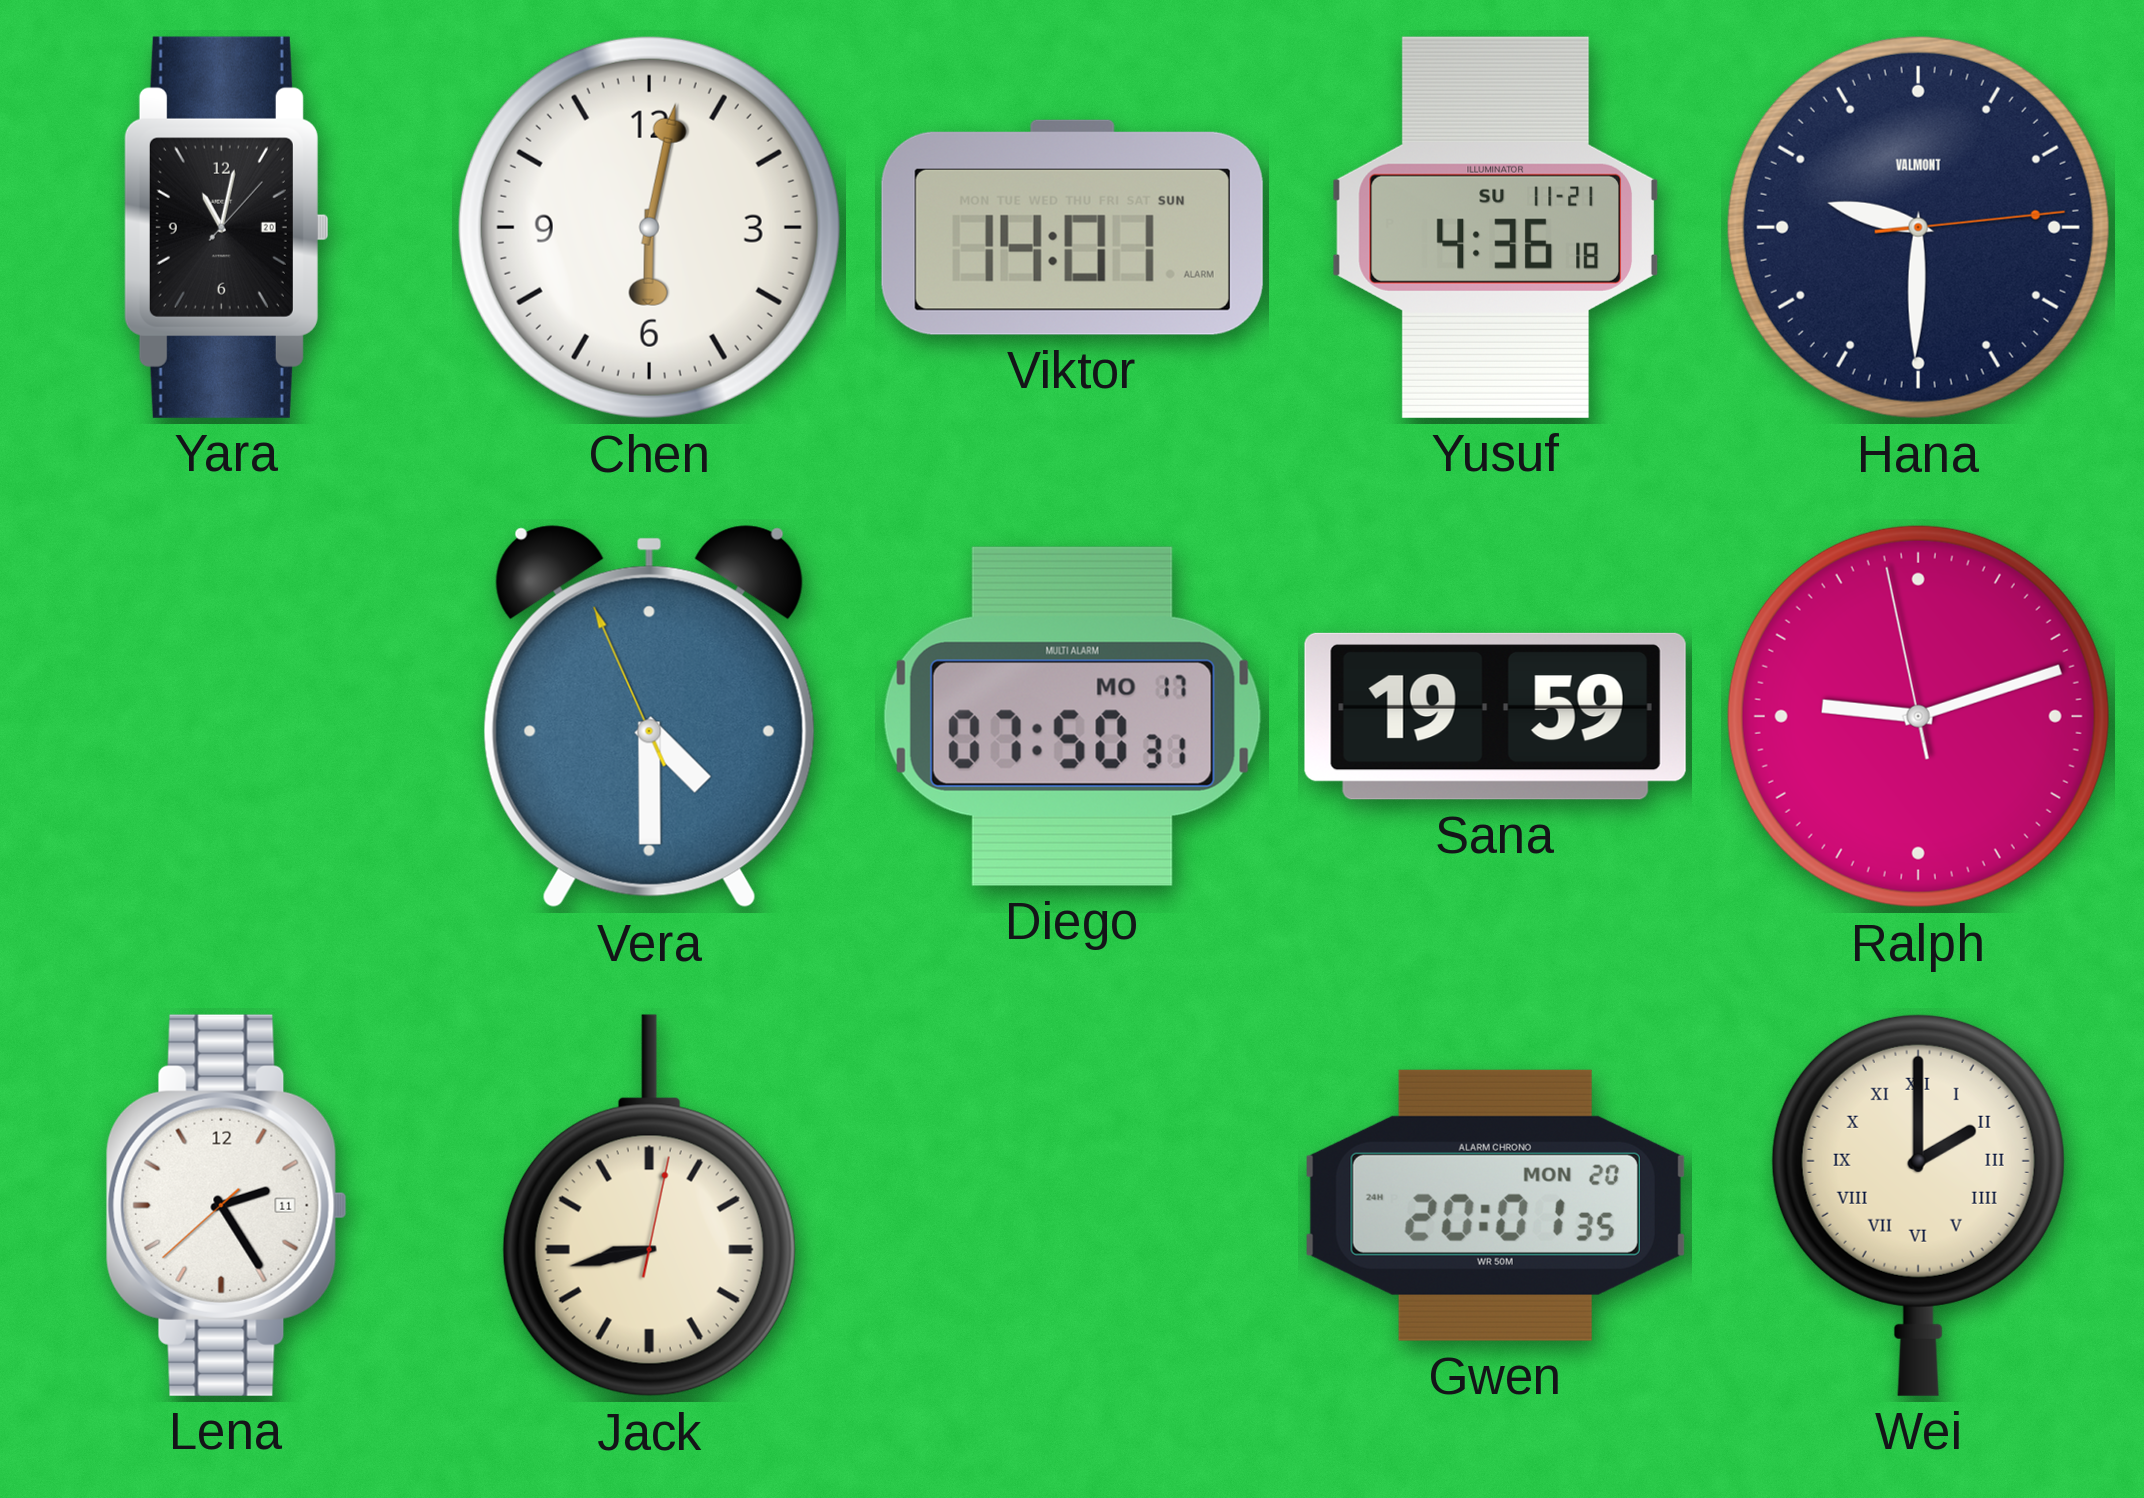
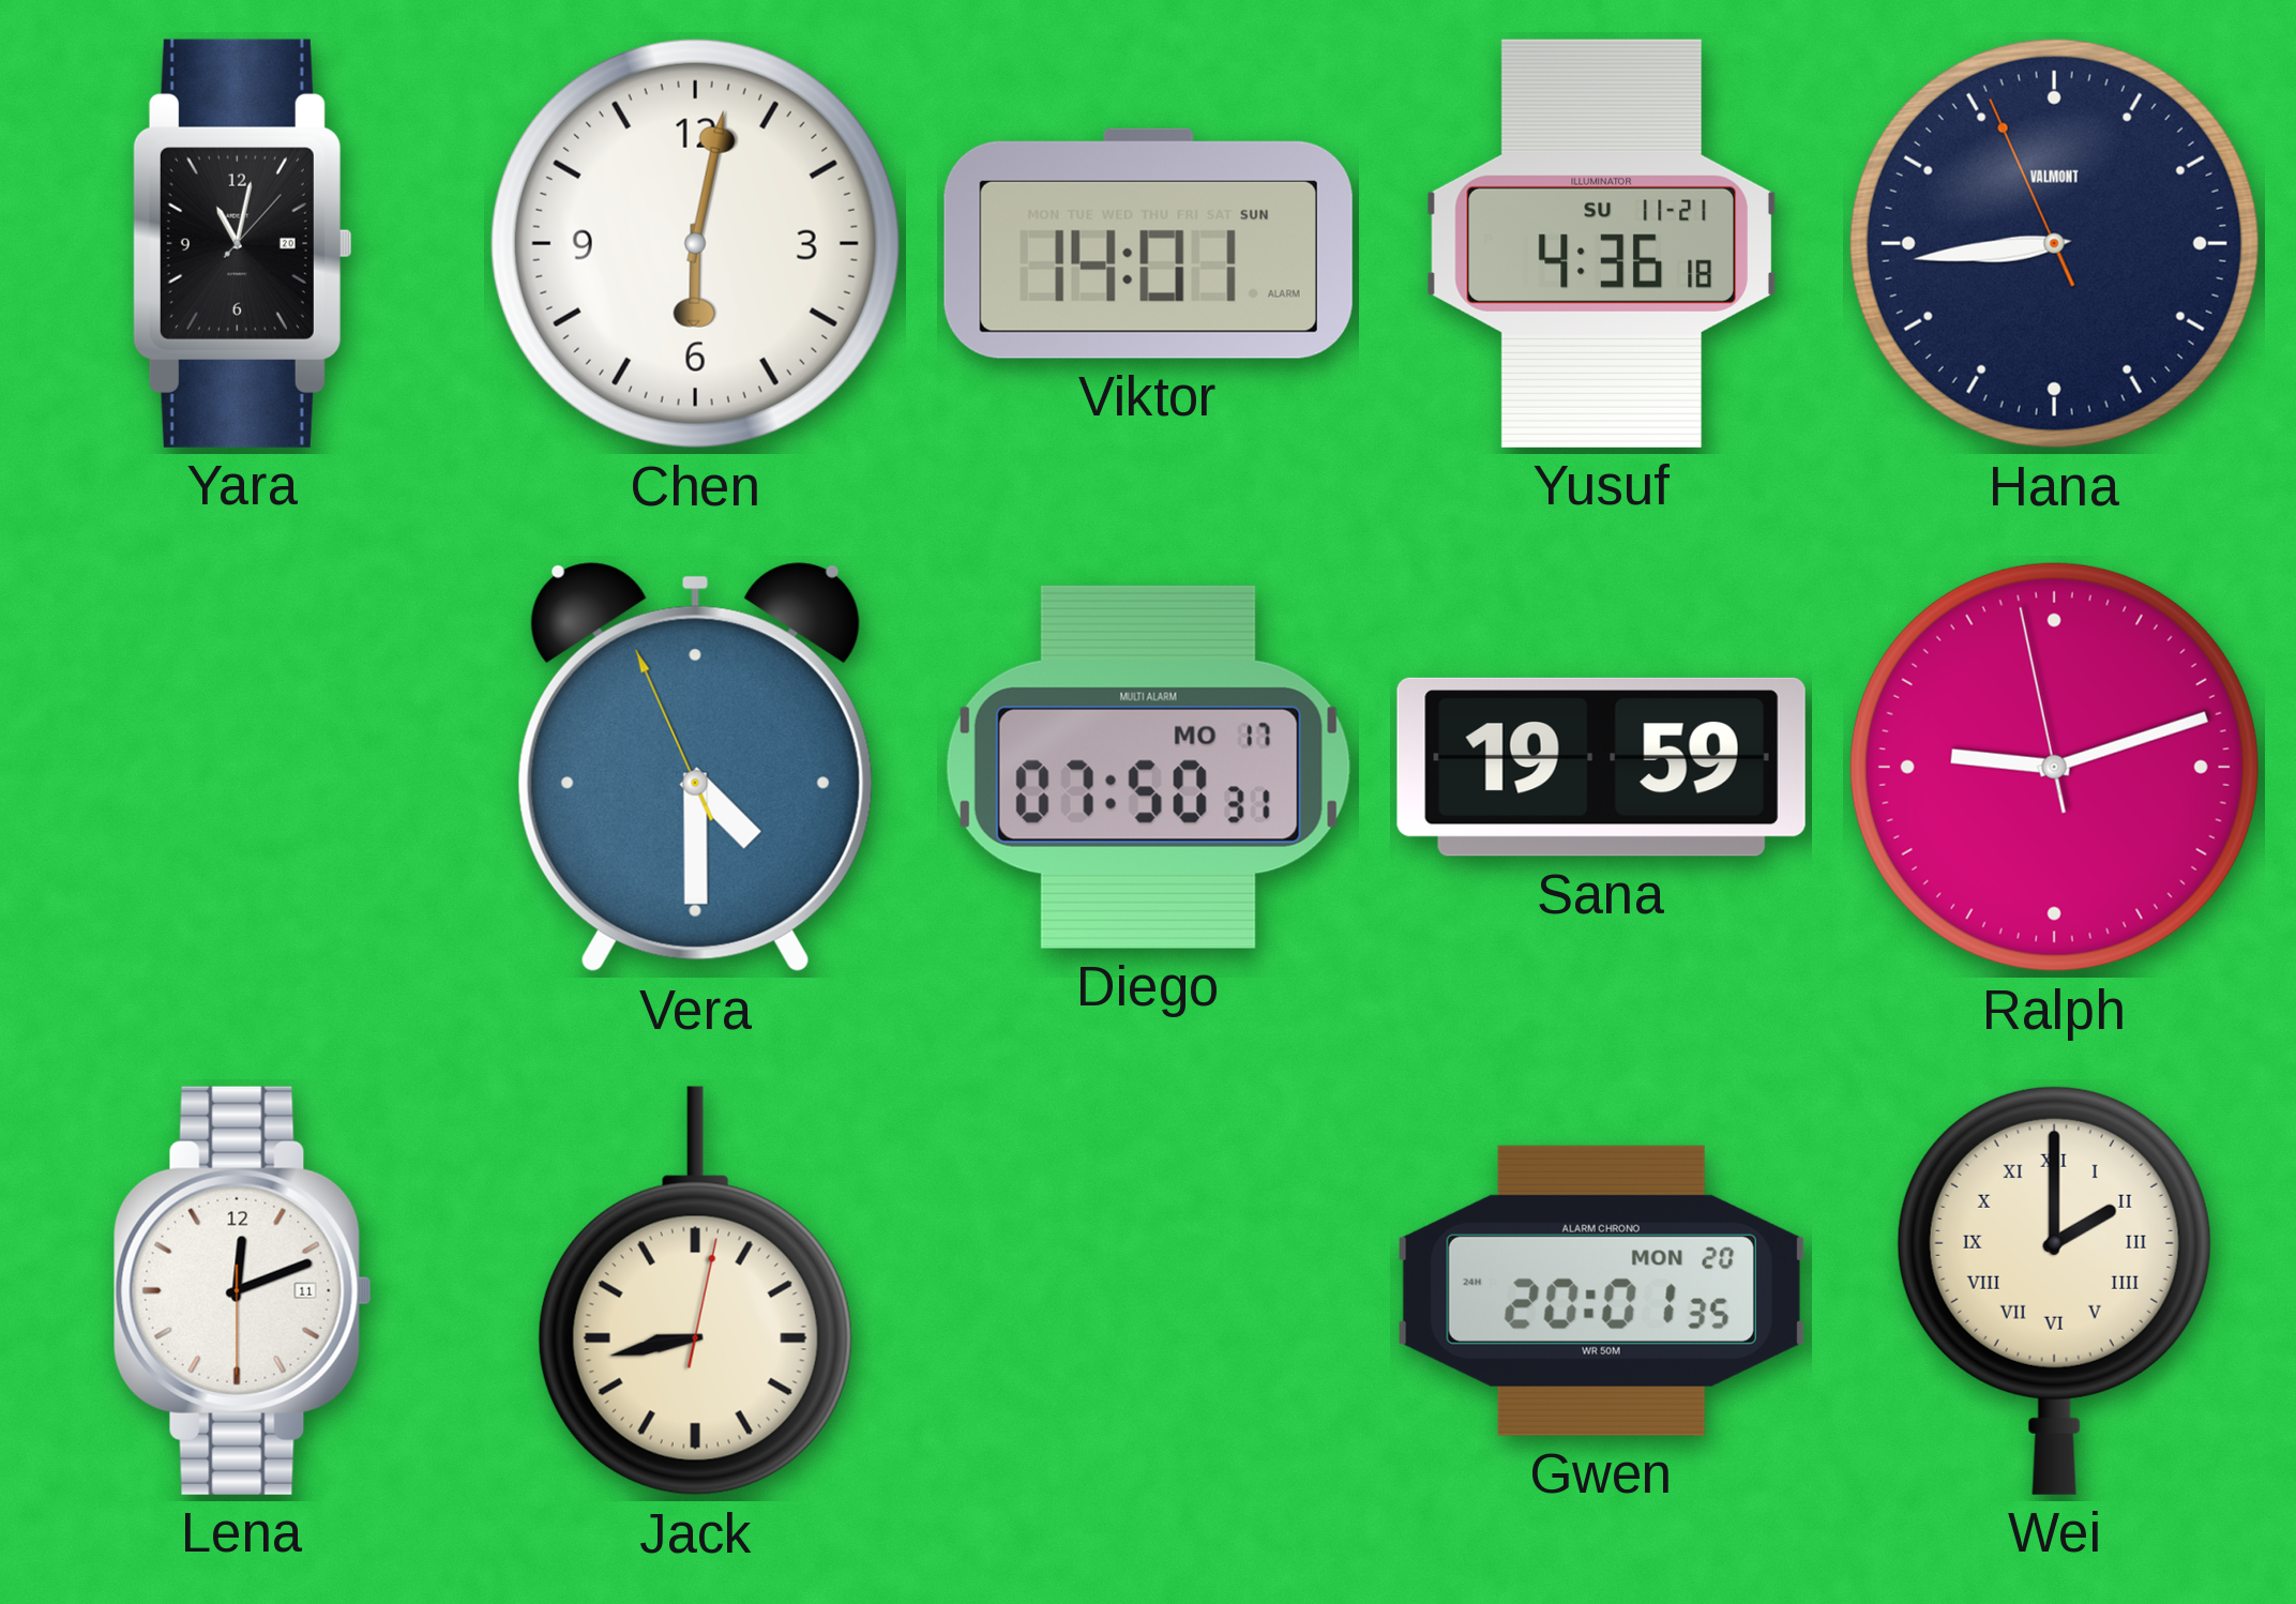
Hana: 9:30 -> 8:43 (2054, 243)
Lena: 2:24 -> 12:11 (242, 1290)
